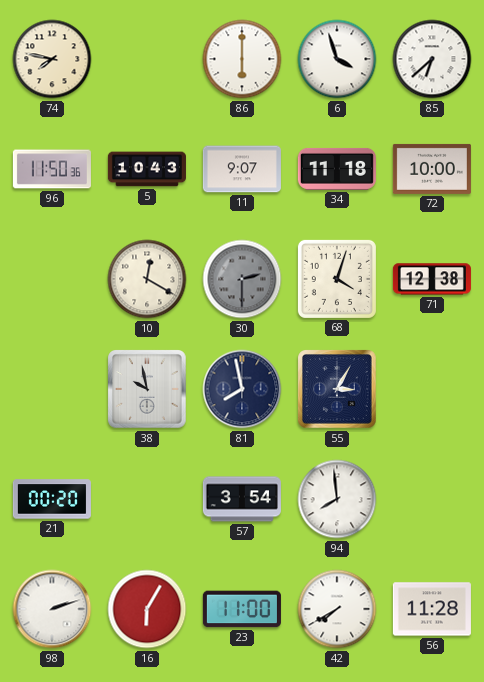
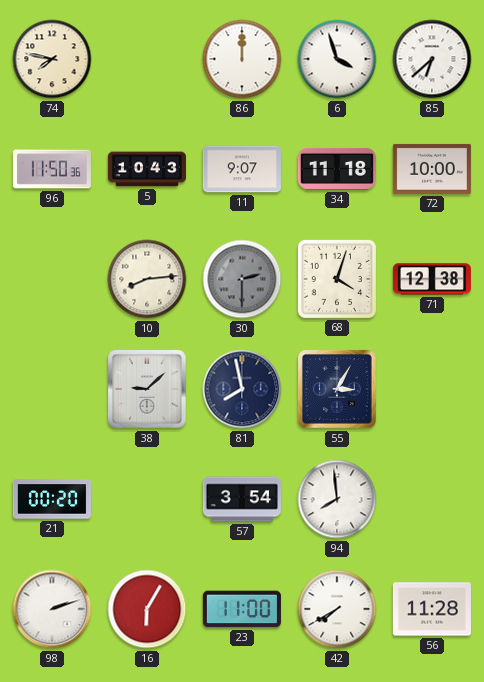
86: 6:00 -> 12:00 (242, 59)
10: 12:20 -> 8:14 (147, 279)
38: 9:58 -> 9:08 (148, 390)
